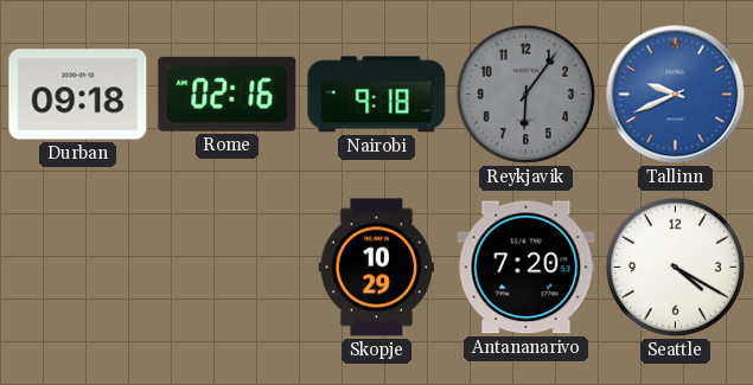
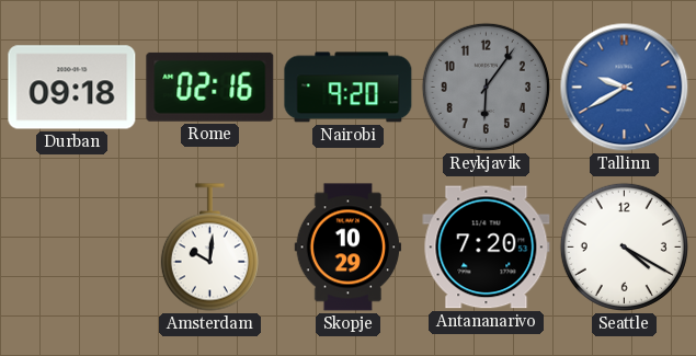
Nairobi: 9:18 -> 9:20 (349, 88)
Tallinn: 9:41 -> 9:40 (625, 88)
Amsterdam: none -> 10:01 (209, 248)
